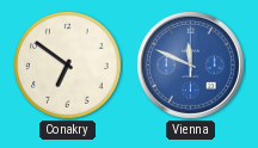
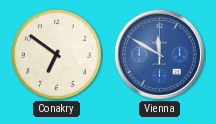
Vienna: 11:49 -> 11:50 (159, 54)
